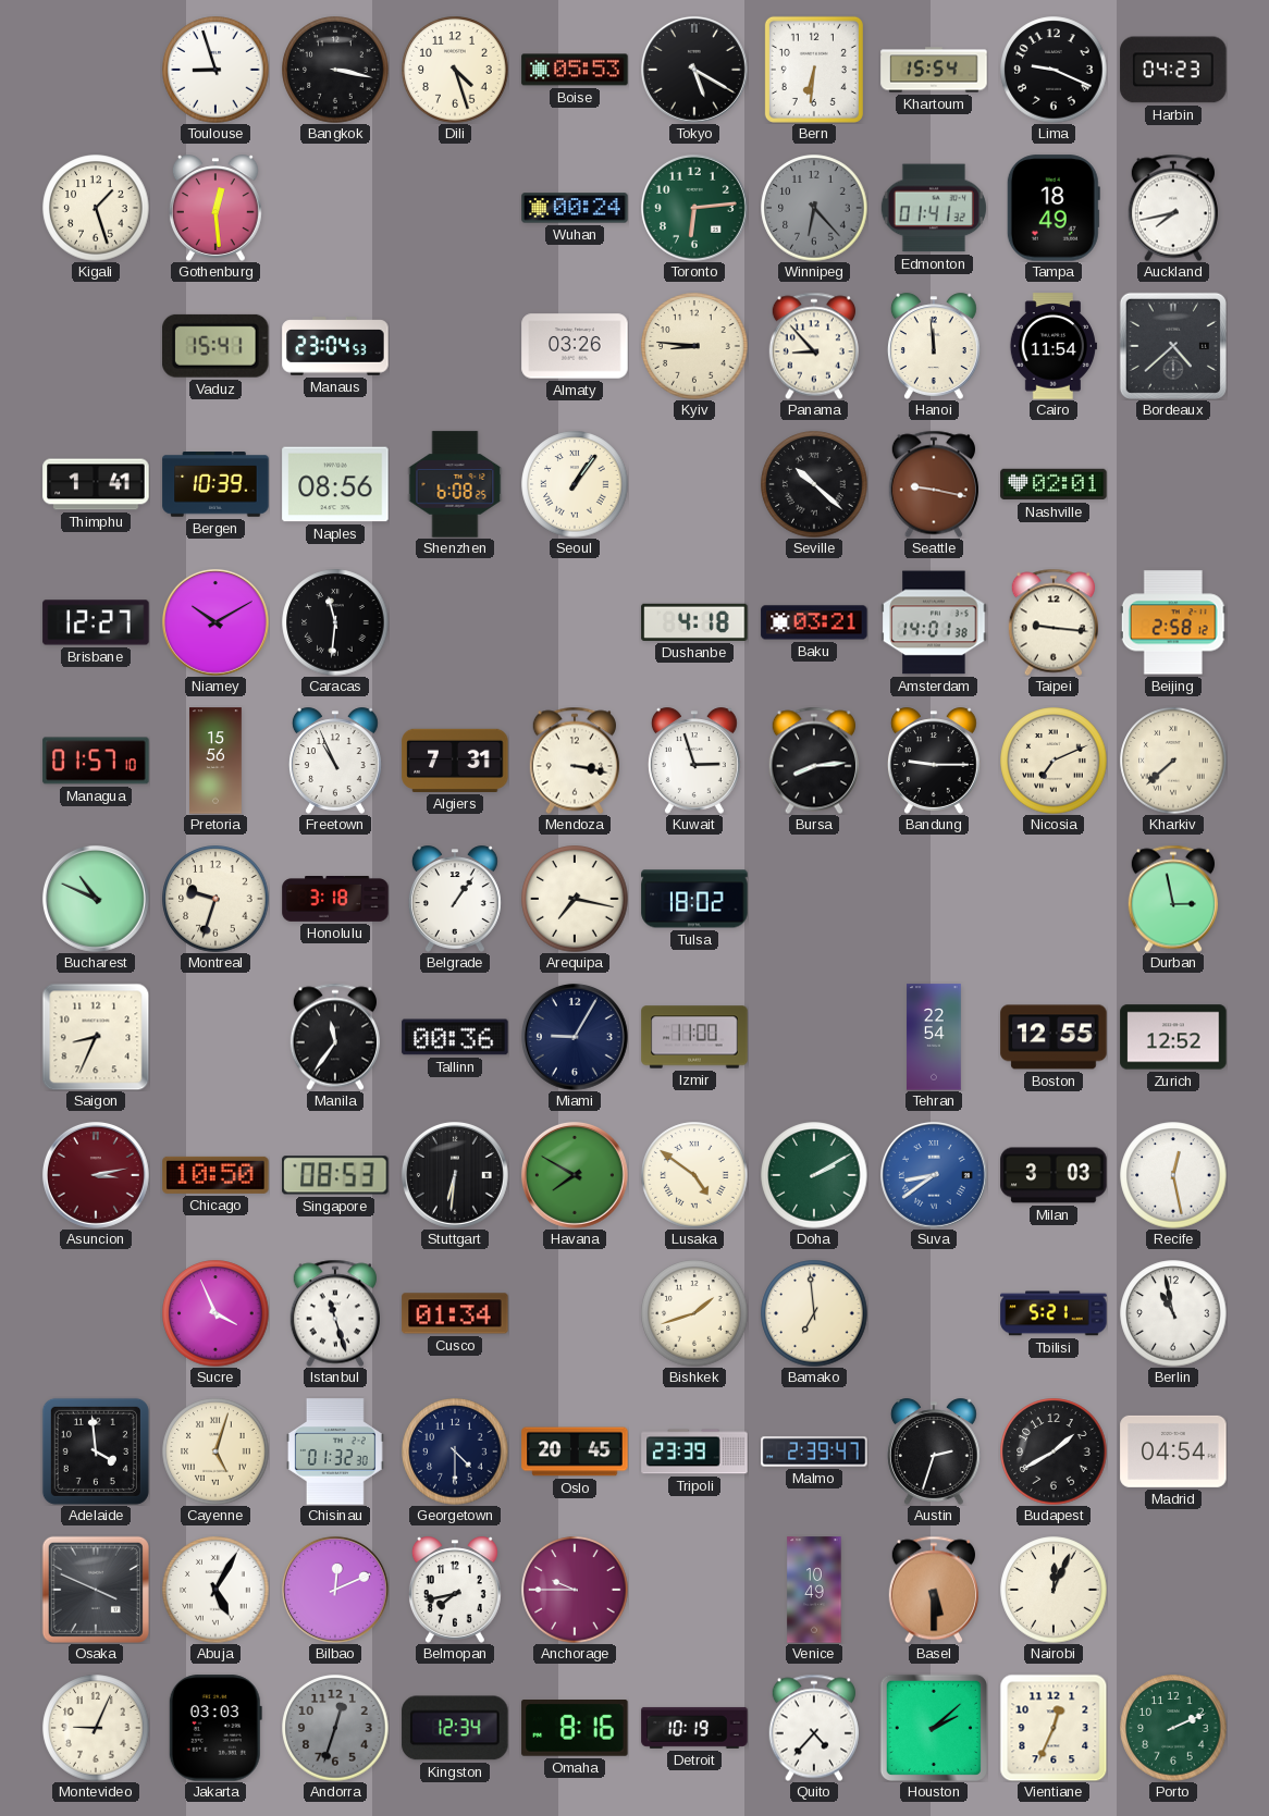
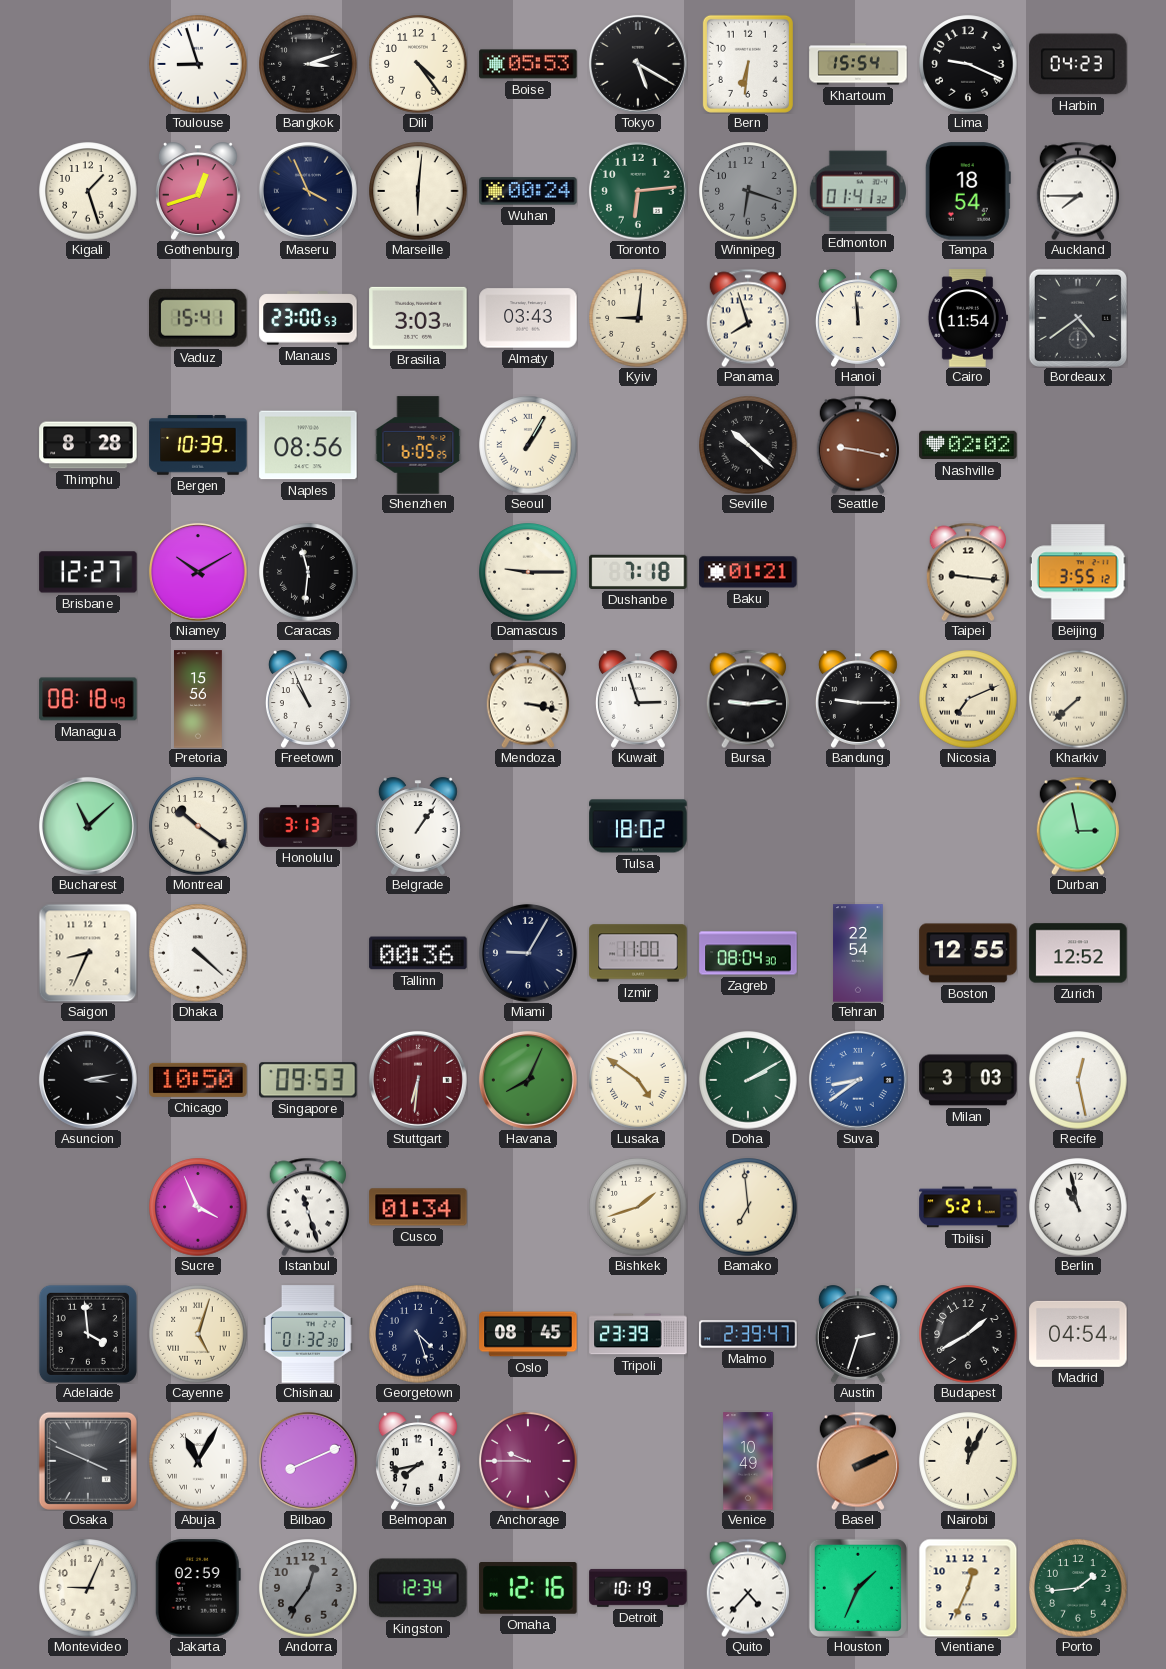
Bangkok: 3:17 -> 3:12 (308, 64)
Dili: 4:27 -> 4:24 (418, 64)
Gothenburg: 12:29 -> 12:42 (198, 191)
Maseru: none -> 3:56 (308, 191)
Marseille: none -> 6:01 (418, 191)
Winnipeg: 6:23 -> 6:18 (748, 191)
Tampa: 18:49 -> 18:54 (968, 191)
Auckland: 7:43 -> 7:45 (1078, 191)
Manaus: 23:04 -> 23:00 (308, 318)
Brasilia: none -> 3:03 (418, 318)
Almaty: 03:26 -> 03:43 (528, 318)
Kyiv: 8:46 -> 9:01 (638, 318)
Panama: 8:53 -> 7:57 (748, 318)
Bordeaux: 4:38 -> 4:39 (1078, 318)
Thimphu: 1:41 -> 8:28 (88, 445)
Shenzhen: 6:08 -> 6:05 (418, 445)
Seoul: 1:06 -> 1:05 (528, 445)
Nashville: 02:01 -> 02:02 (968, 445)
Damascus: none -> 9:15 (528, 572)
Dushanbe: 4:18 -> 7:18 (638, 572)
Baku: 03:21 -> 01:21 (748, 572)
Amsterdam: 14:01 -> none (934, 622)
Beijing: 2:58 -> 3:55 (1078, 572)
Managua: 01:57 -> 08:18 (88, 699)
Algiers: 7:31 -> none (455, 761)
Bursa: 8:14 -> 9:14 (748, 699)
Bucharest: 10:49 -> 11:08 (88, 826)
Montreal: 9:33 -> 10:21 (198, 826)
Honolulu: 3:18 -> 3:13 (308, 827)
Arequipa: 7:17 -> none (575, 899)
Dhaka: none -> 4:22 (198, 953)
Manila: 11:36 -> none (335, 1037)
Zagreb: none -> 08:04 (748, 953)
Asuncion dial: burgundy -> black (88, 1080)
Singapore: 08:53 -> 09:53 (308, 1080)
Stuttgart dial: black -> burgundy (418, 1080)
Havana: 7:50 -> 8:04 (528, 1080)
Georgetown: 4:30 -> 4:27 (418, 1334)
Oslo: 20:45 -> 08:45 (528, 1334)
Abuja: 5:05 -> 11:05 (198, 1461)
Bilbao: 12:11 -> 8:11 (308, 1461)
Basel: 5:30 -> 2:11 (858, 1461)
Jakarta: 03:03 -> 02:59 (198, 1588)
Andorra: 12:33 -> 12:36 (308, 1588)
Omaha: 8:16 -> 12:16 (528, 1589)
Houston: 2:08 -> 1:34 (858, 1588)
Porto: 2:11 -> 1:44 (1078, 1588)
